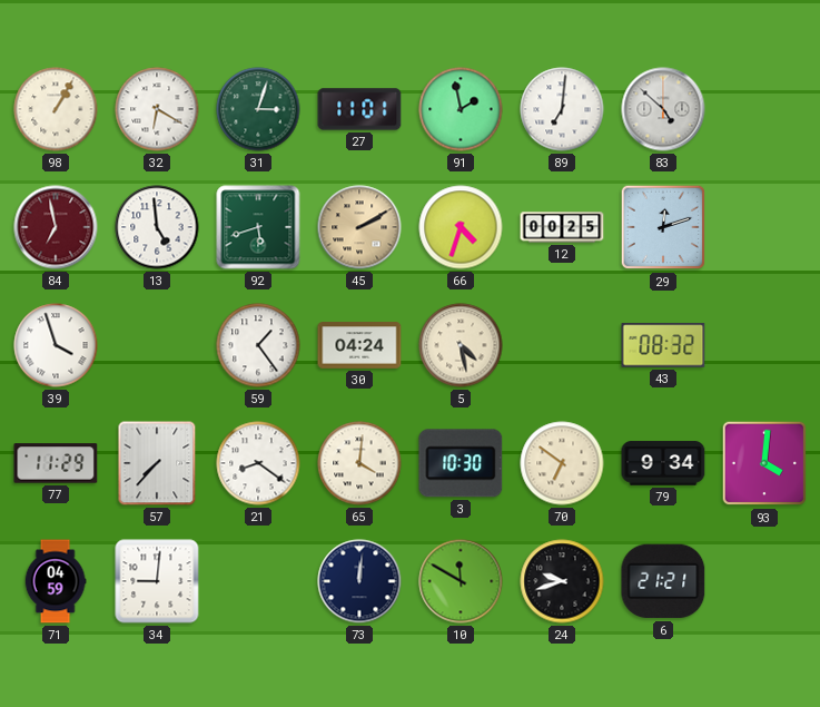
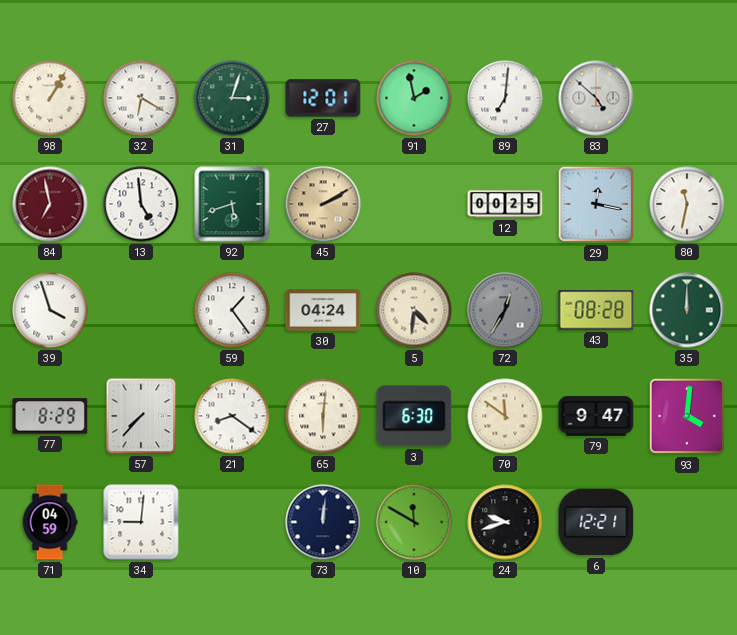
27: 11:01 -> 12:01 (323, 98)
66: 4:33 -> none (461, 227)
29: 12:12 -> 12:17 (596, 204)
80: none -> 11:32 (687, 204)
5: 4:28 -> 4:31 (414, 310)
72: none -> 12:35 (505, 310)
43: 08:32 -> 08:28 (596, 310)
35: none -> 12:00 (687, 310)
77: 11:29 -> 8:29 (50, 416)
65: 4:01 -> 6:01 (323, 416)
3: 10:30 -> 6:30 (414, 416)
70: 6:51 -> 11:51 (505, 416)
79: 9:34 -> 9:47 (596, 416)
6: 21:21 -> 12:21 (596, 522)
